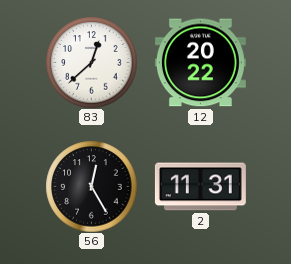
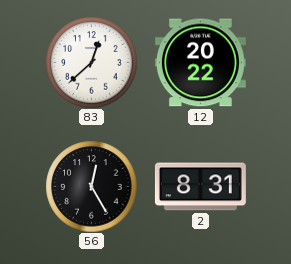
2: 11:31 -> 8:31 (200, 187)
